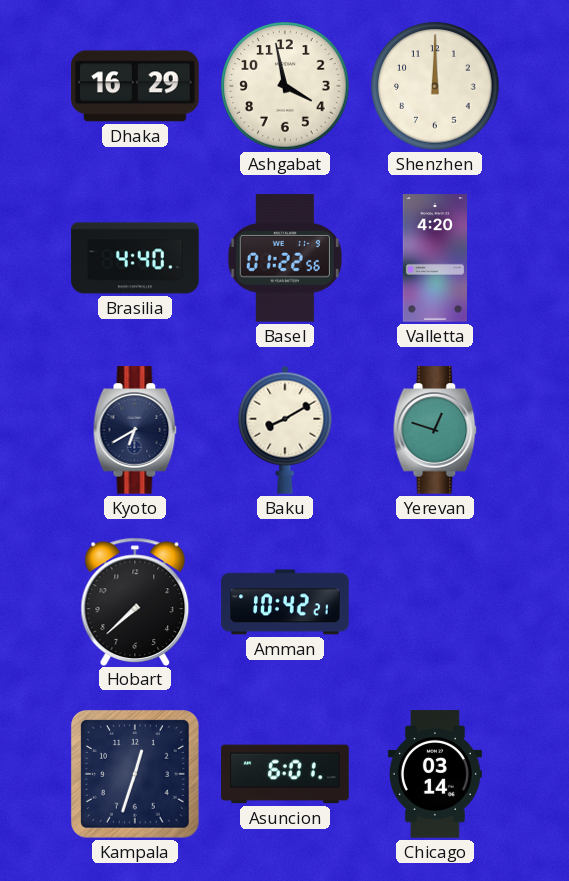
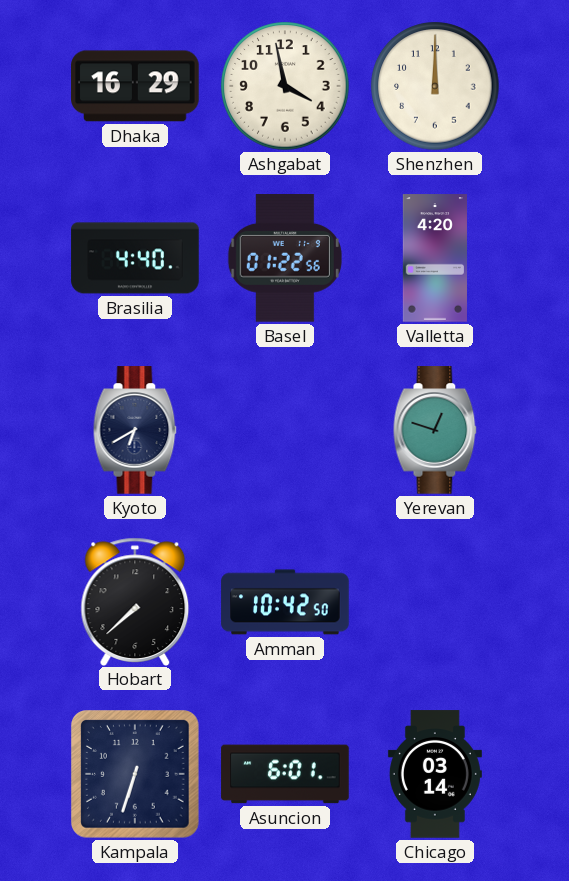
Baku: 8:10 -> none (285, 430)
Amman: 10:42:21 -> 10:42:50 (285, 602)
Kampala: 12:33 -> 6:33 (136, 775)
